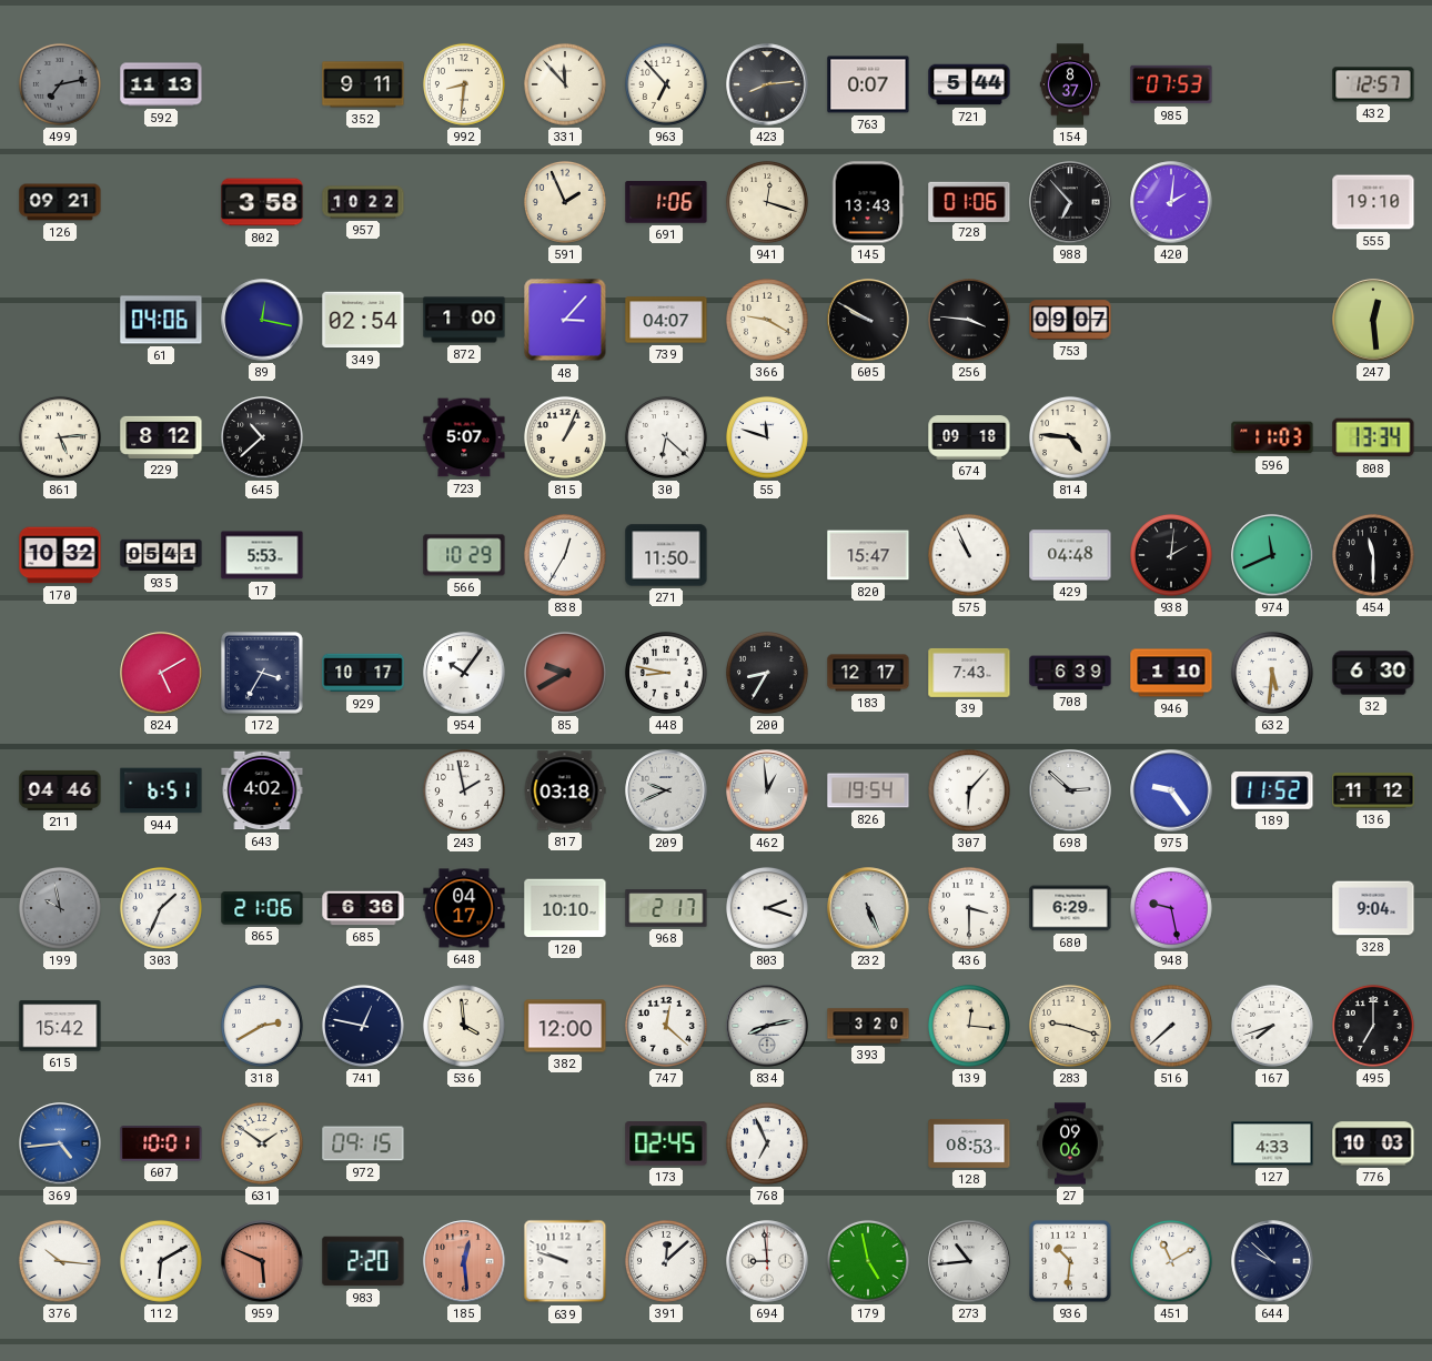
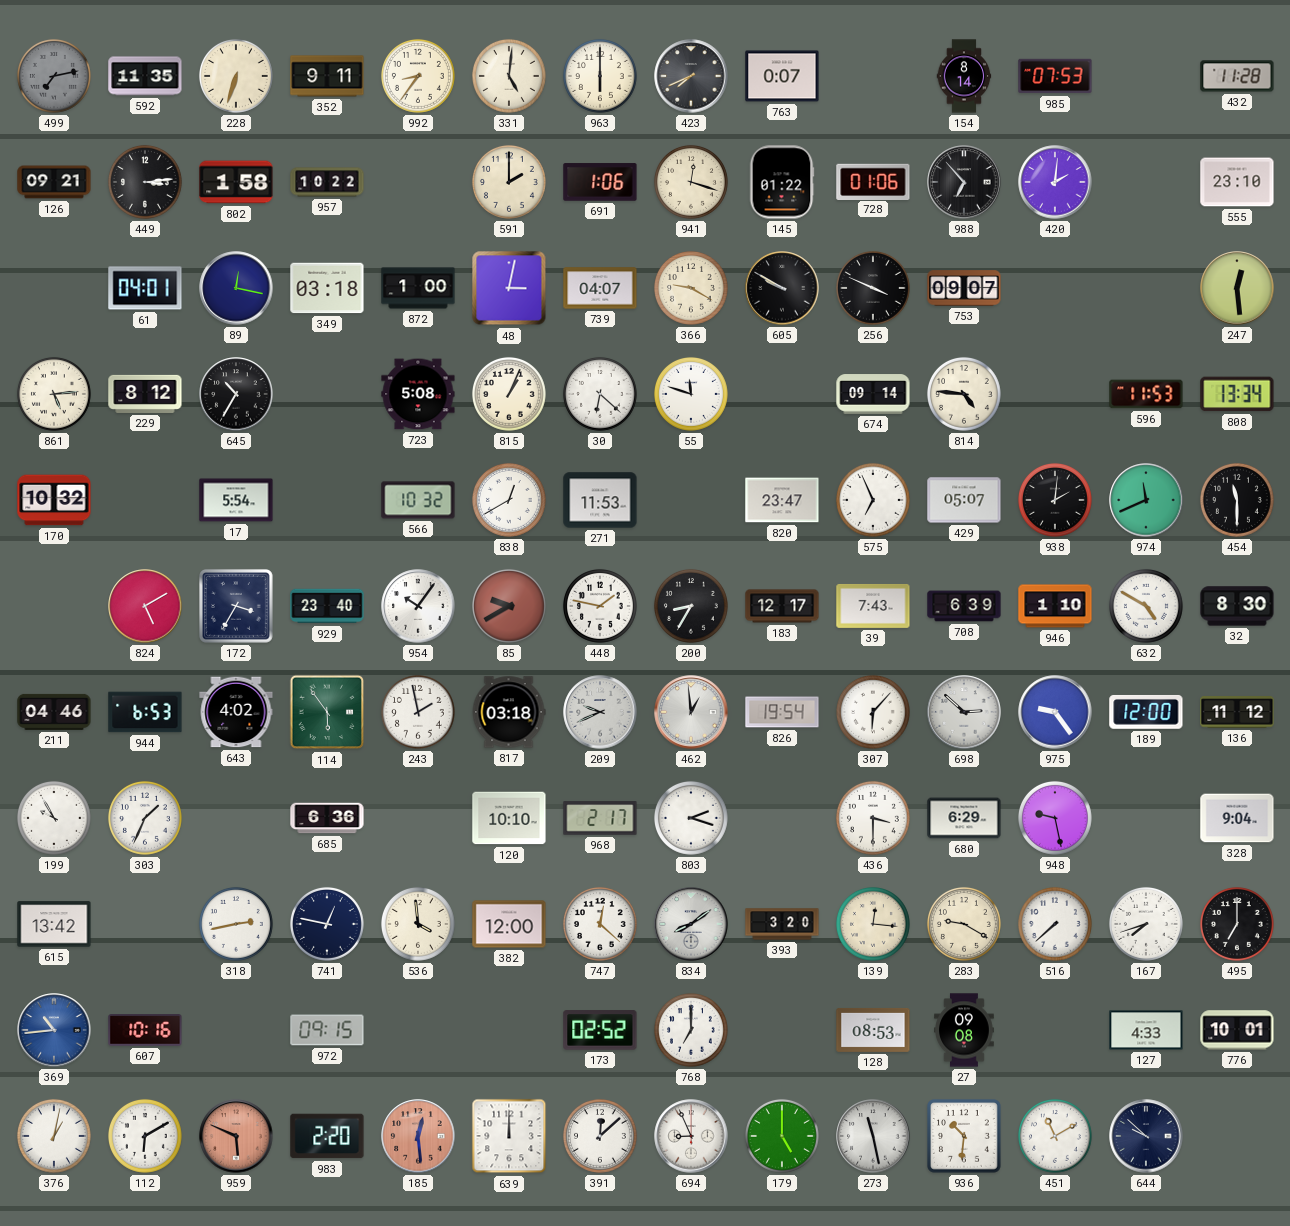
592: 11:13 -> 11:35 (145, 76)
228: none -> 6:33 (236, 76)
992: 8:31 -> 8:36 (418, 76)
331: 11:53 -> 5:01 (509, 76)
963: 6:53 -> 6:00 (600, 76)
423: 8:14 -> 7:41 (691, 76)
721: 5:44 -> none (969, 84)
154: 8:37 -> 8:14 (964, 76)
432: 12:57 -> 11:28 (1237, 76)
449: none -> 3:14 (145, 182)
802: 3:58 -> 1:58 (236, 182)
591: 1:56 -> 2:00 (509, 182)
145: 13:43 -> 01:22 (782, 182)
555: 19:10 -> 23:10 (1237, 182)
61: 04:06 -> 04:01 (145, 288)
349: 02:54 -> 03:18 (327, 288)
48: 3:07 -> 3:02 (509, 288)
256: 3:46 -> 3:49 (873, 288)
645: 10:38 -> 10:35 (236, 394)
723: 5:07 -> 5:08 (418, 394)
674: 09:18 -> 09:14 (873, 394)
596: 11:03 -> 11:53 (1146, 394)
935: 05:41 -> none (161, 555)
17: 5:53 -> 5:54 (236, 500)
566: 10:29 -> 10:32 (418, 500)
838: 12:35 -> 12:40 (509, 500)
271: 11:50 -> 11:53 (600, 500)
820: 15:47 -> 23:47 (782, 500)
575: 10:56 -> 6:56 (873, 500)
429: 04:48 -> 05:07 (964, 500)
929: 10:17 -> 23:40 (327, 606)
448: 8:47 -> 1:47 (600, 606)
632: 5:31 -> 4:50 (1146, 606)
32: 6:30 -> 8:30 (1237, 606)
944: 6:51 -> 6:53 (145, 712)
114: none -> 5:54 (327, 712)
189: 11:52 -> 12:00 (1146, 712)
199: 9:58 -> 9:55 (54, 818)
199 dial: grey -> white (54, 818)
865: 21:06 -> none (262, 908)
648: 04:17 -> none (464, 908)
232: 5:26 -> none (868, 908)
615: 15:42 -> 13:42 (54, 924)
318: 2:40 -> 2:43 (236, 924)
834: 8:13 -> 8:09 (691, 924)
283: 9:18 -> 9:20 (964, 924)
369: 4:44 -> 10:44 (54, 1030)
607: 10:01 -> 10:16 (145, 1030)
631: 1:51 -> none (262, 1143)
173: 02:45 -> 02:52 (600, 1030)
768: 6:56 -> 7:00 (691, 1030)
27: 09:06 -> 09:08 (965, 1030)
776: 10:03 -> 10:01 (1237, 1030)
376: 10:16 -> 1:02 (54, 1136)
639: 9:48 -> 12:00 (509, 1136)
694: 8:59 -> 8:56 (691, 1136)
179: 4:58 -> 5:00 (782, 1136)
273: 10:44 -> 11:28 (873, 1136)
